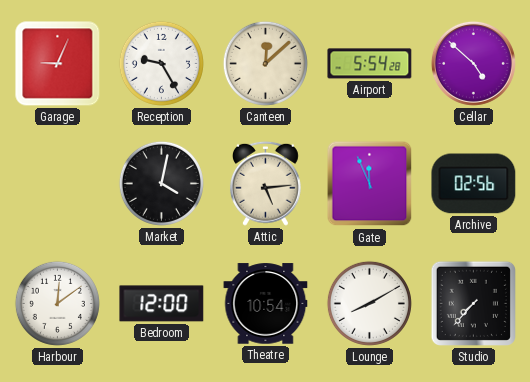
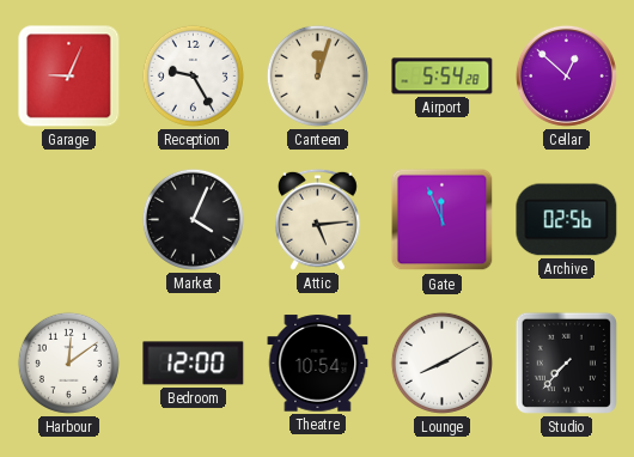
Canteen: 12:08 -> 12:03 (317, 75)
Cellar: 4:52 -> 12:52 (566, 75)
Market: 4:02 -> 4:04 (193, 219)
